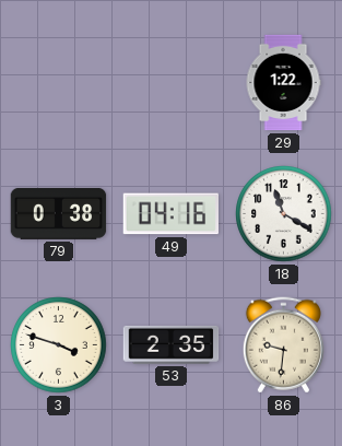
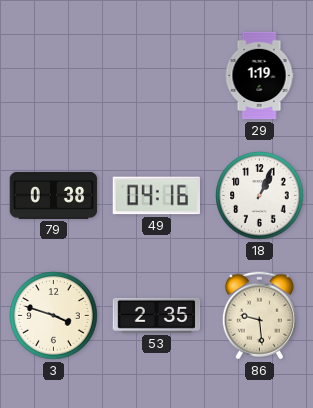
29: 1:22 -> 1:19 (259, 76)
18: 11:20 -> 1:04 (260, 196)
86: 9:31 -> 9:29 (259, 316)
